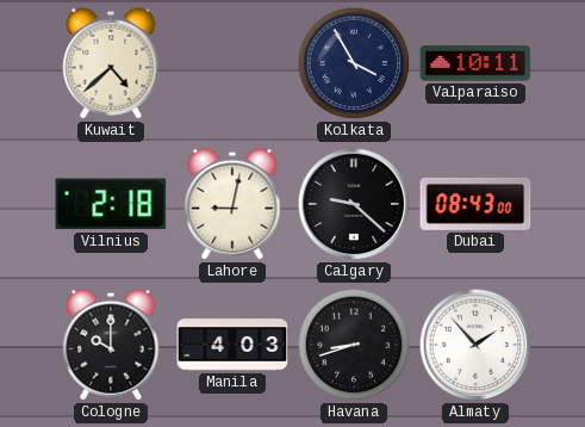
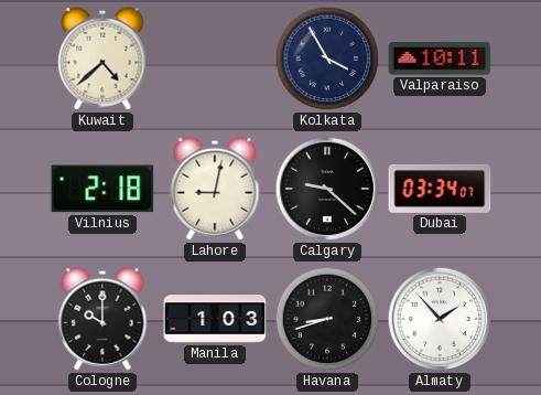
Dubai: 08:43 -> 03:34 (440, 189)
Manila: 4:03 -> 1:03 (215, 319)
